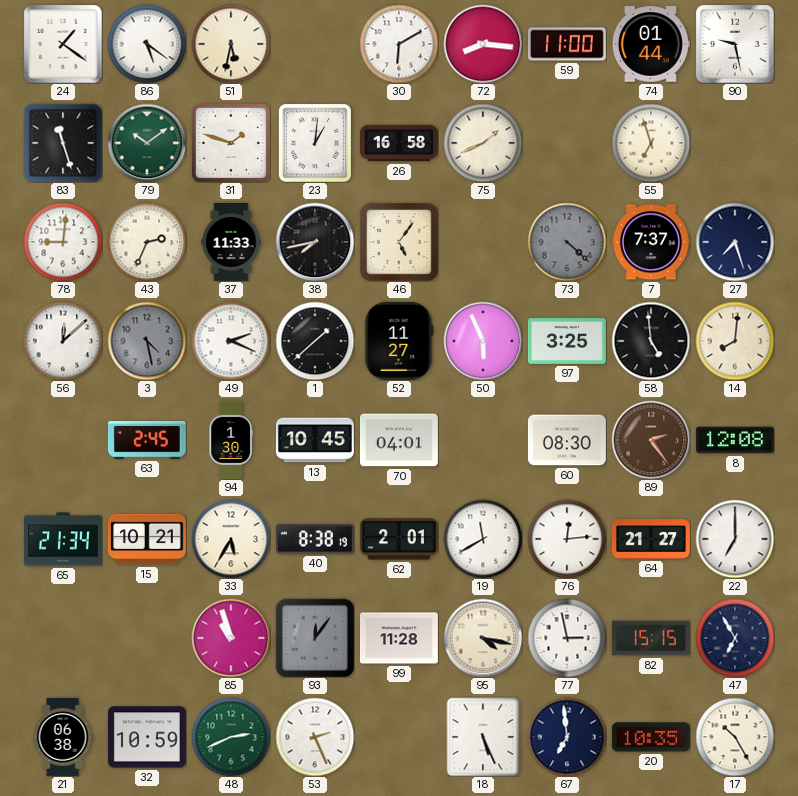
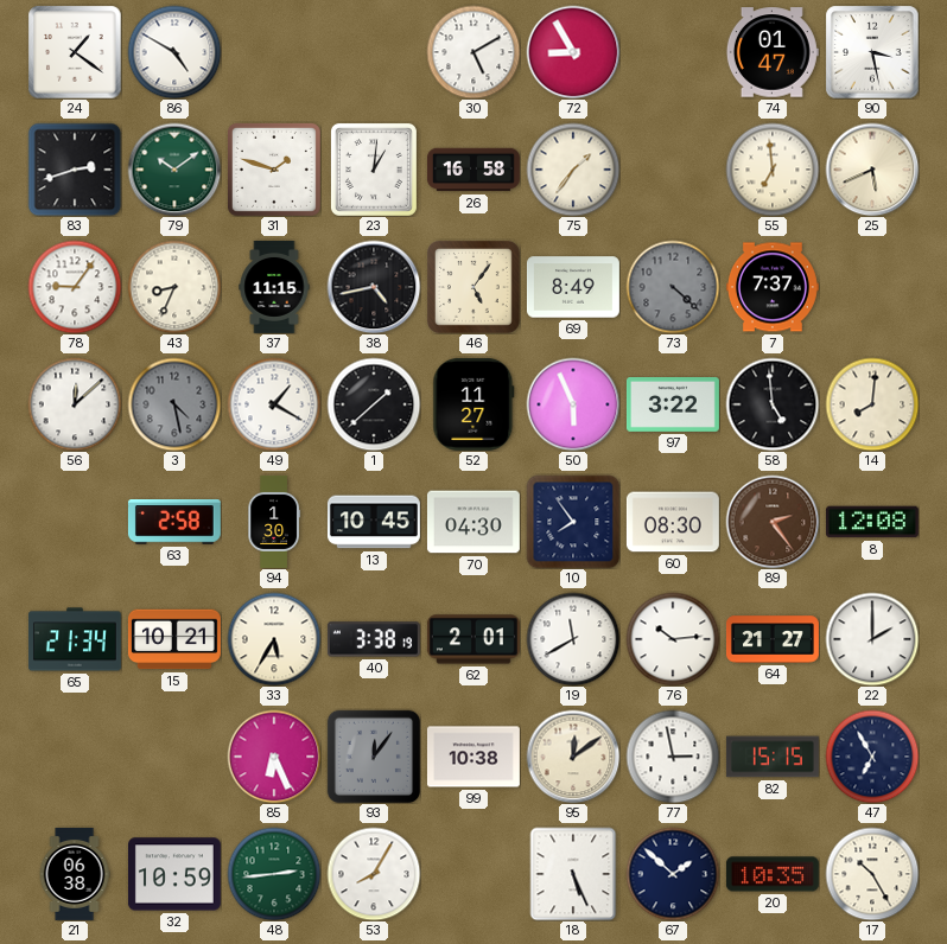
86: 5:21 -> 4:50 (174, 52)
51: 5:32 -> none (231, 44)
30: 6:10 -> 5:10 (474, 52)
72: 8:16 -> 8:55 (573, 52)
59: 11:00 -> none (567, 44)
74: 01:44 -> 01:47 (773, 52)
90: 9:28 -> 3:28 (872, 52)
83: 11:27 -> 2:42 (75, 170)
75: 1:41 -> 1:36 (573, 170)
55: 6:57 -> 6:59 (773, 170)
25: none -> 5:41 (872, 170)
78: 9:01 -> 9:06 (75, 287)
43: 2:34 -> 8:34 (174, 287)
37: 11:33 -> 11:15 (274, 287)
38: 7:43 -> 4:43 (374, 287)
69: none -> 8:49 (573, 287)
27: 7:27 -> none (735, 242)
49: 2:19 -> 1:20 (274, 404)
97: 3:25 -> 3:22 (673, 406)
63: 2:45 -> 2:58 (174, 522)
70: 04:01 -> 04:30 (474, 522)
10: none -> 7:54 (573, 522)
40: 8:38 -> 3:38 (374, 639)
76: 12:14 -> 10:14 (673, 639)
22: 7:00 -> 2:00 (872, 639)
85: 10:57 -> 6:26 (274, 757)
99: 11:28 -> 10:38 (474, 757)
95: 4:17 -> 12:09 (573, 757)
48: 2:41 -> 2:44 (274, 874)
53: 2:26 -> 8:05 (374, 874)
67: 6:59 -> 1:52 (673, 874)
